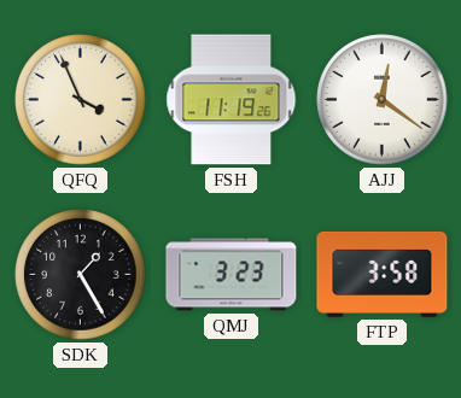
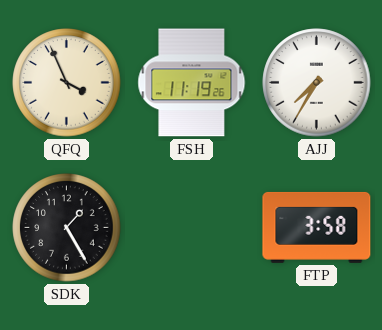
AJJ: 12:21 -> 7:35 (317, 83)
QMJ: 3:23 -> none (232, 275)
